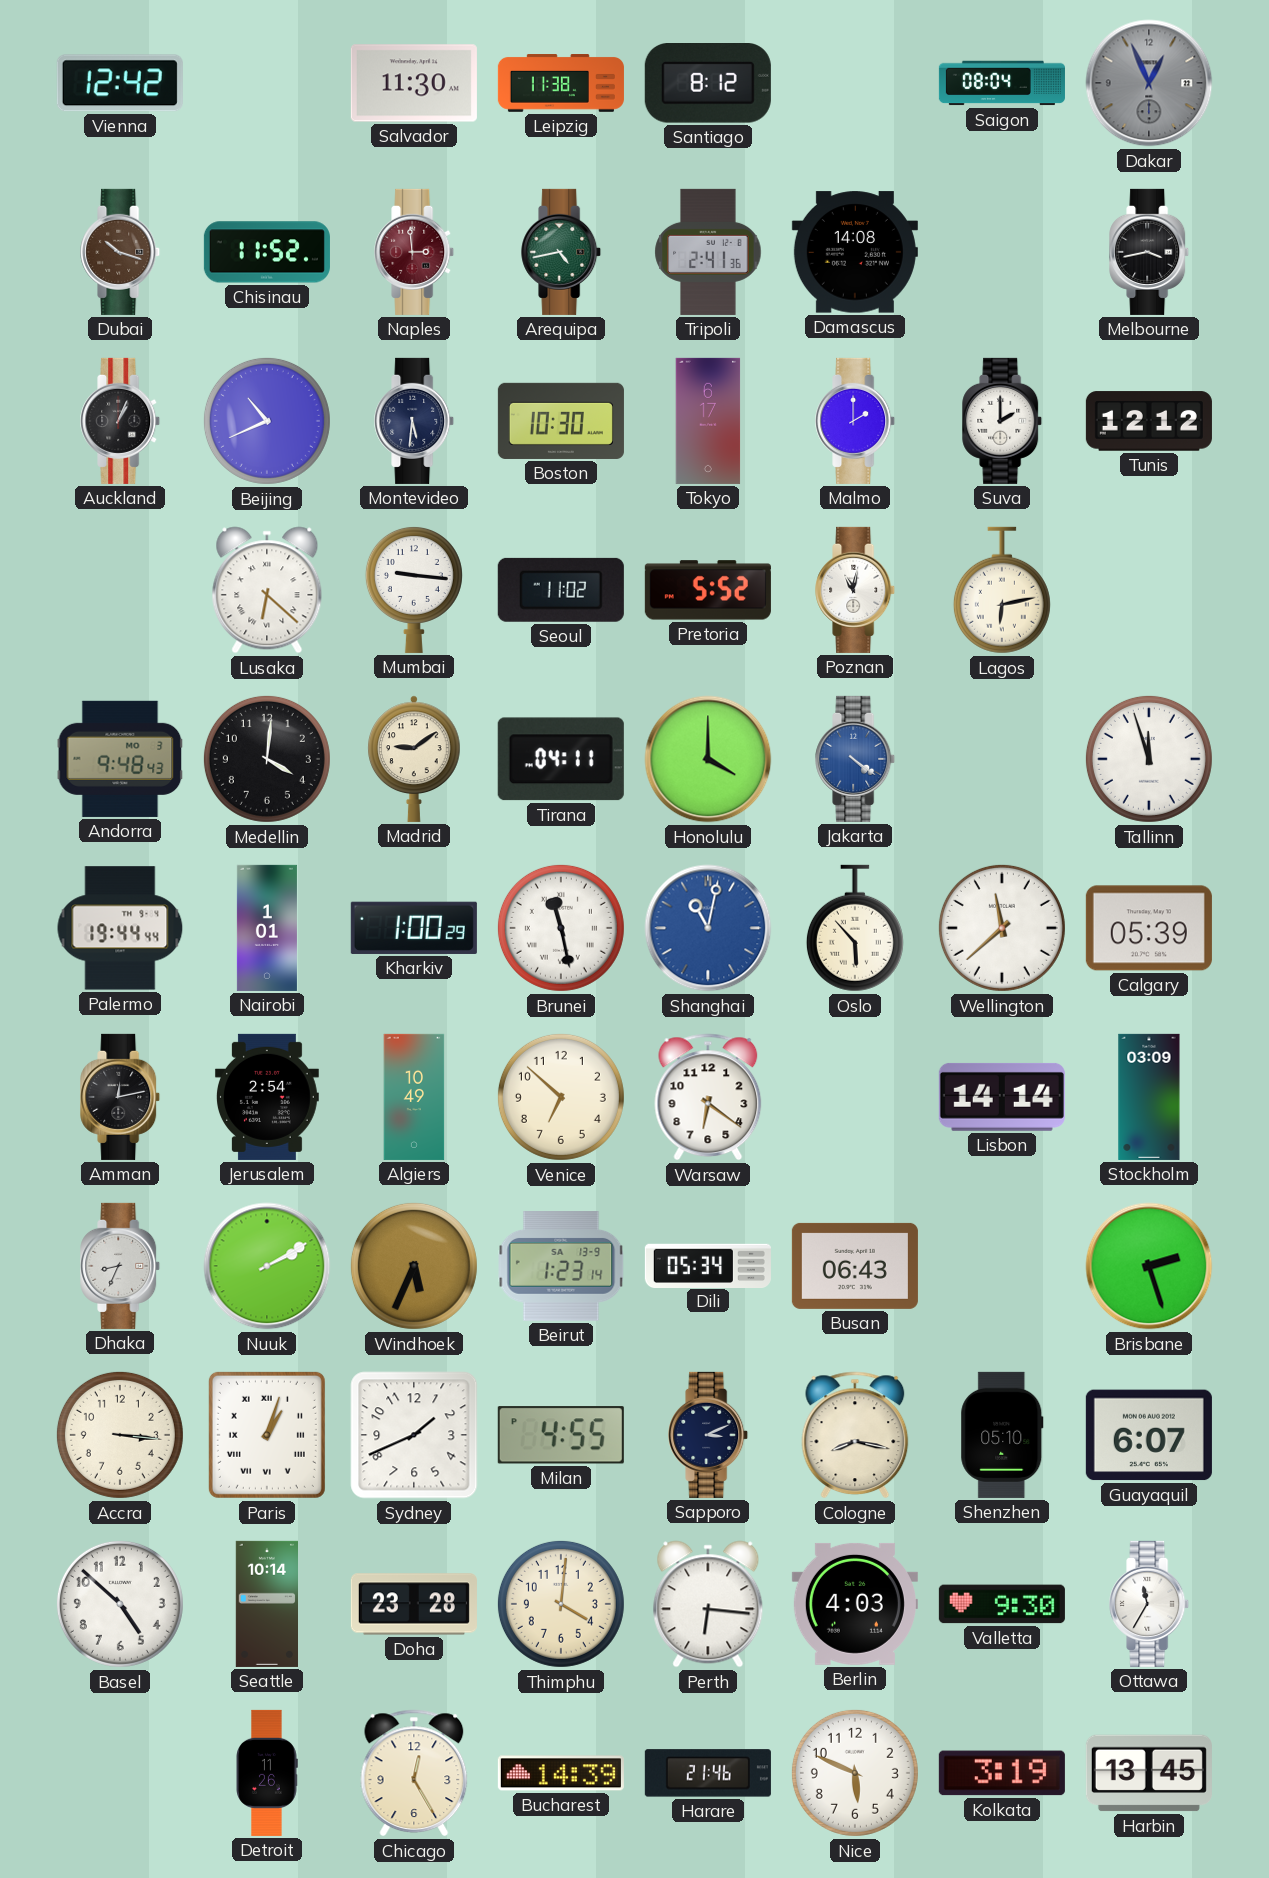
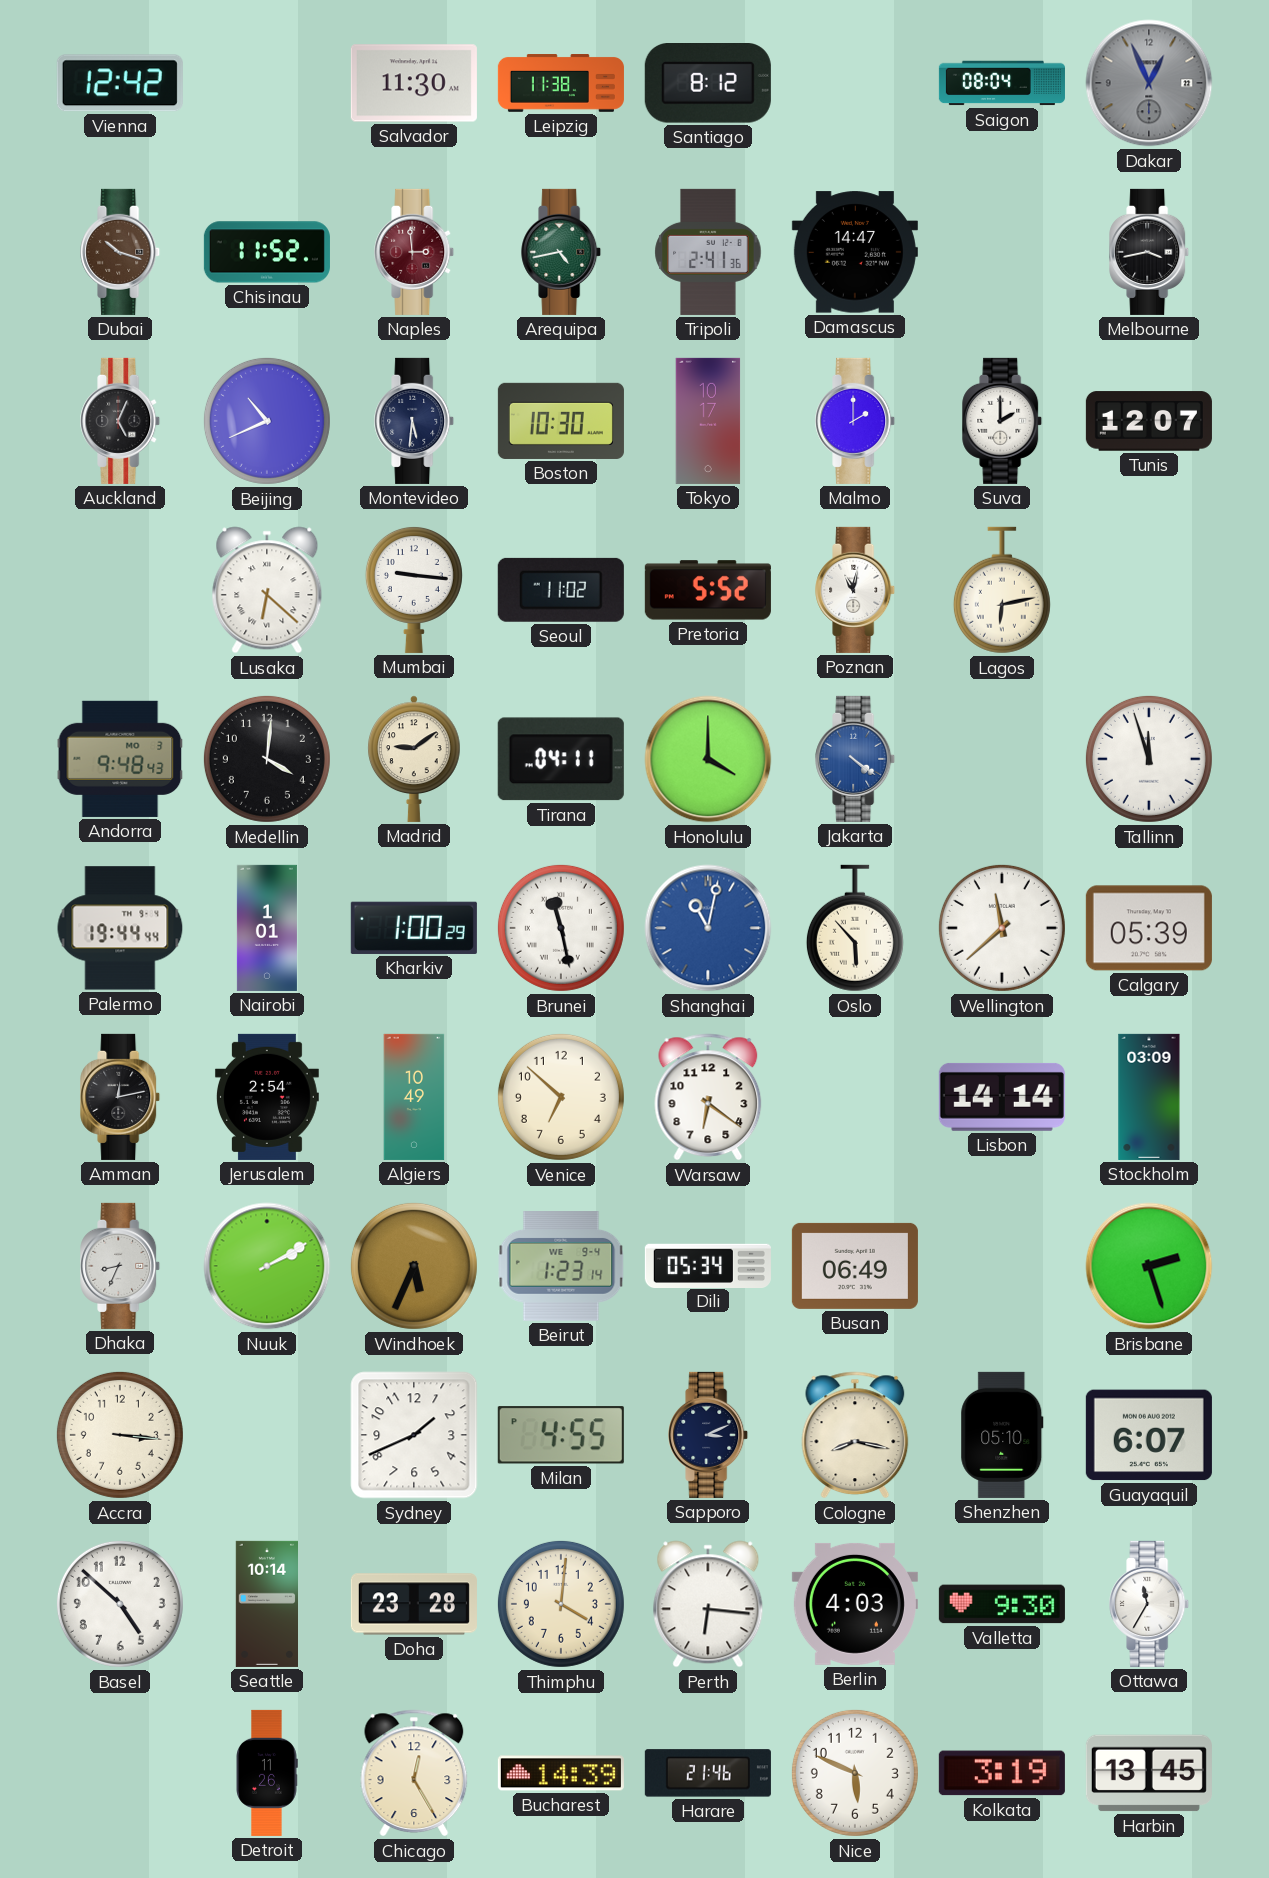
Damascus: 14:08 -> 14:47 (855, 252)
Auckland: 1:04 -> 5:04 (121, 421)
Tokyo: 6:17 -> 10:17 (708, 421)
Tunis: 12:12 -> 12:07 (1149, 421)
Beirut date: SA 13-9 -> WE 9-4 (561, 1266)
Busan: 06:43 -> 06:49 (855, 1266)
Paris: 1:03 -> none (267, 1435)
